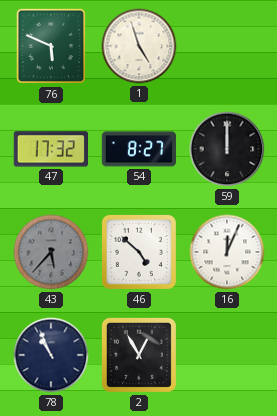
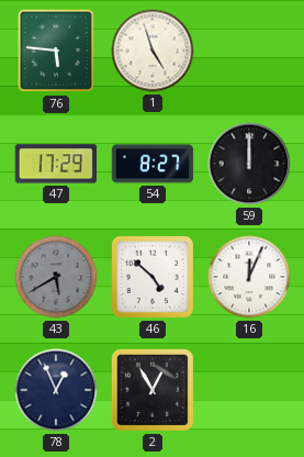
76: 5:49 -> 5:46 (55, 51)
47: 17:32 -> 17:29 (55, 164)
43: 5:37 -> 5:40 (56, 277)
78: 10:56 -> 12:56 (56, 390)
